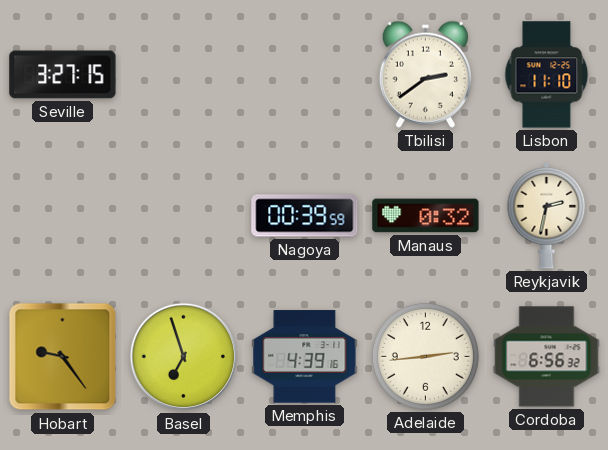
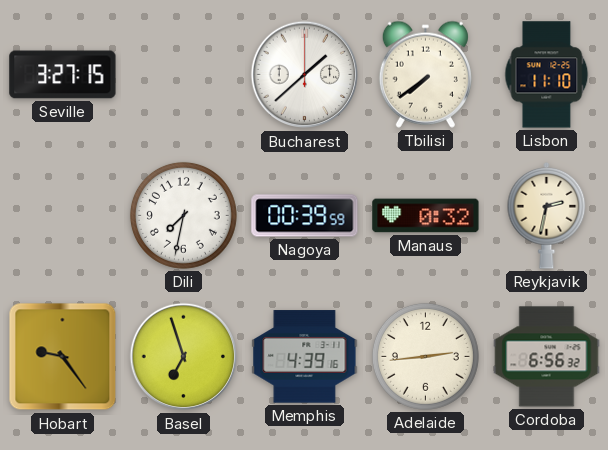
Bucharest: none -> 1:38 (305, 75)
Tbilisi: 2:39 -> 7:39 (425, 74)
Dili: none -> 7:32 (183, 215)
